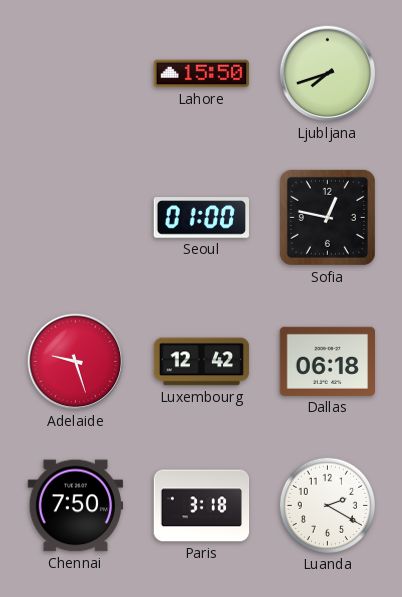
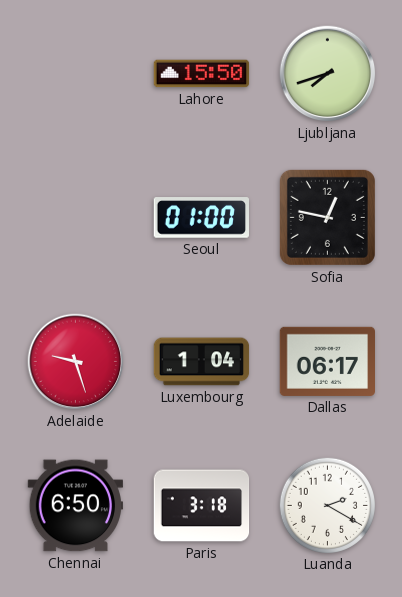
Luxembourg: 12:42 -> 1:04 (202, 362)
Dallas: 06:18 -> 06:17 (327, 361)
Chennai: 7:50 -> 6:50 (75, 506)
